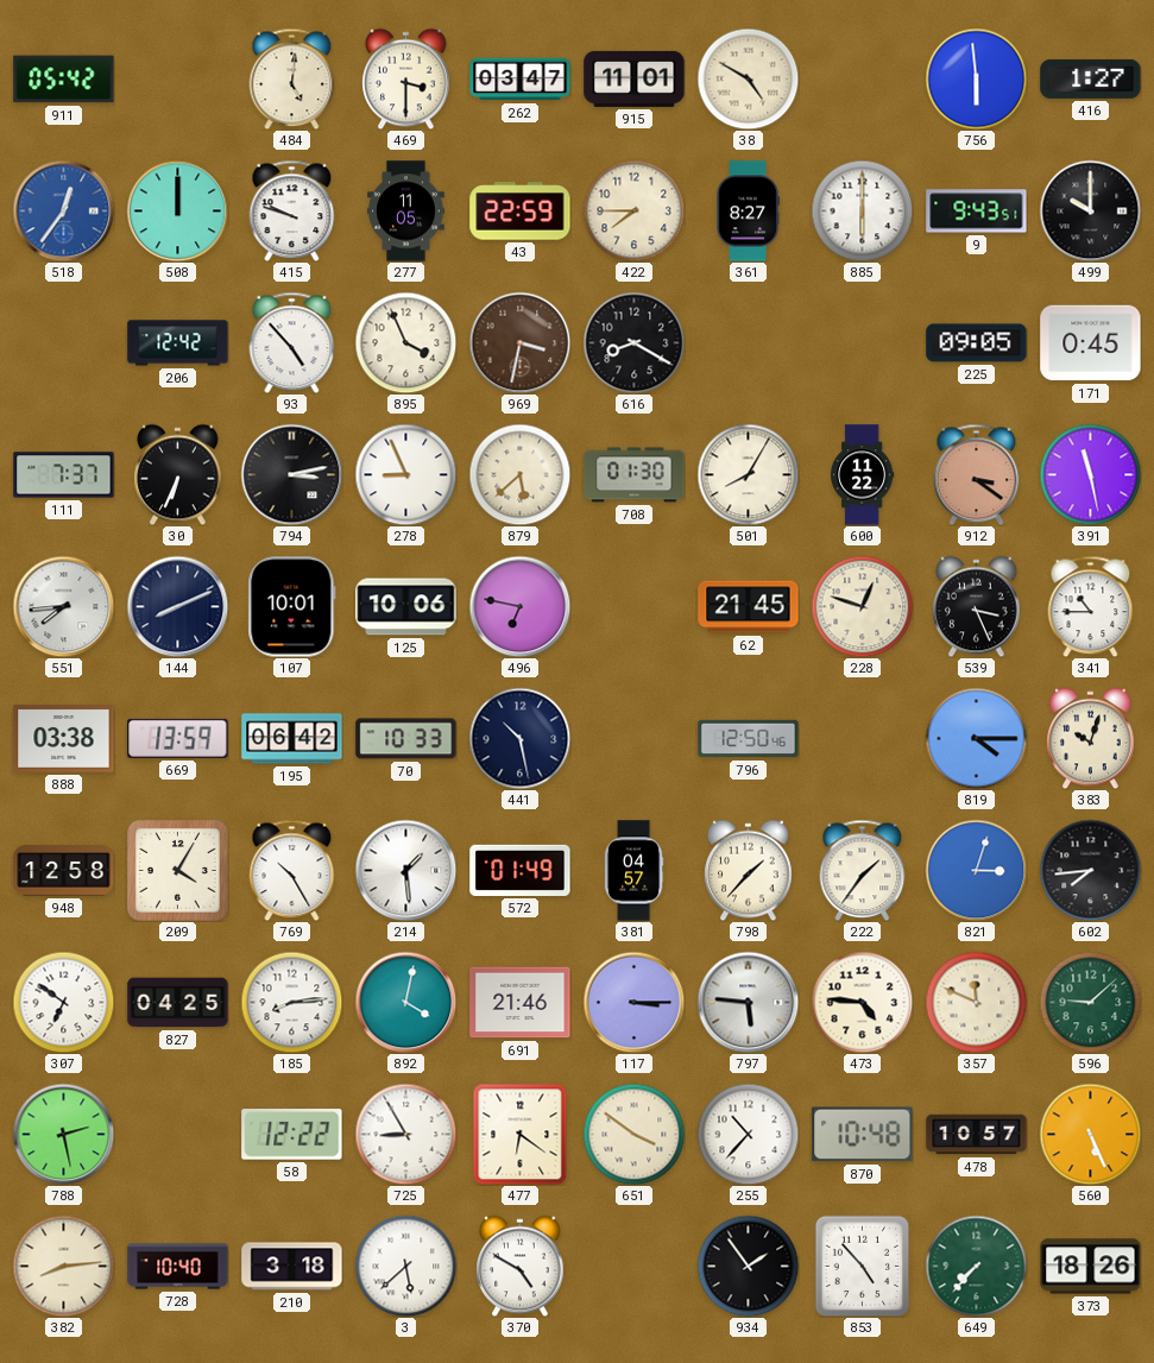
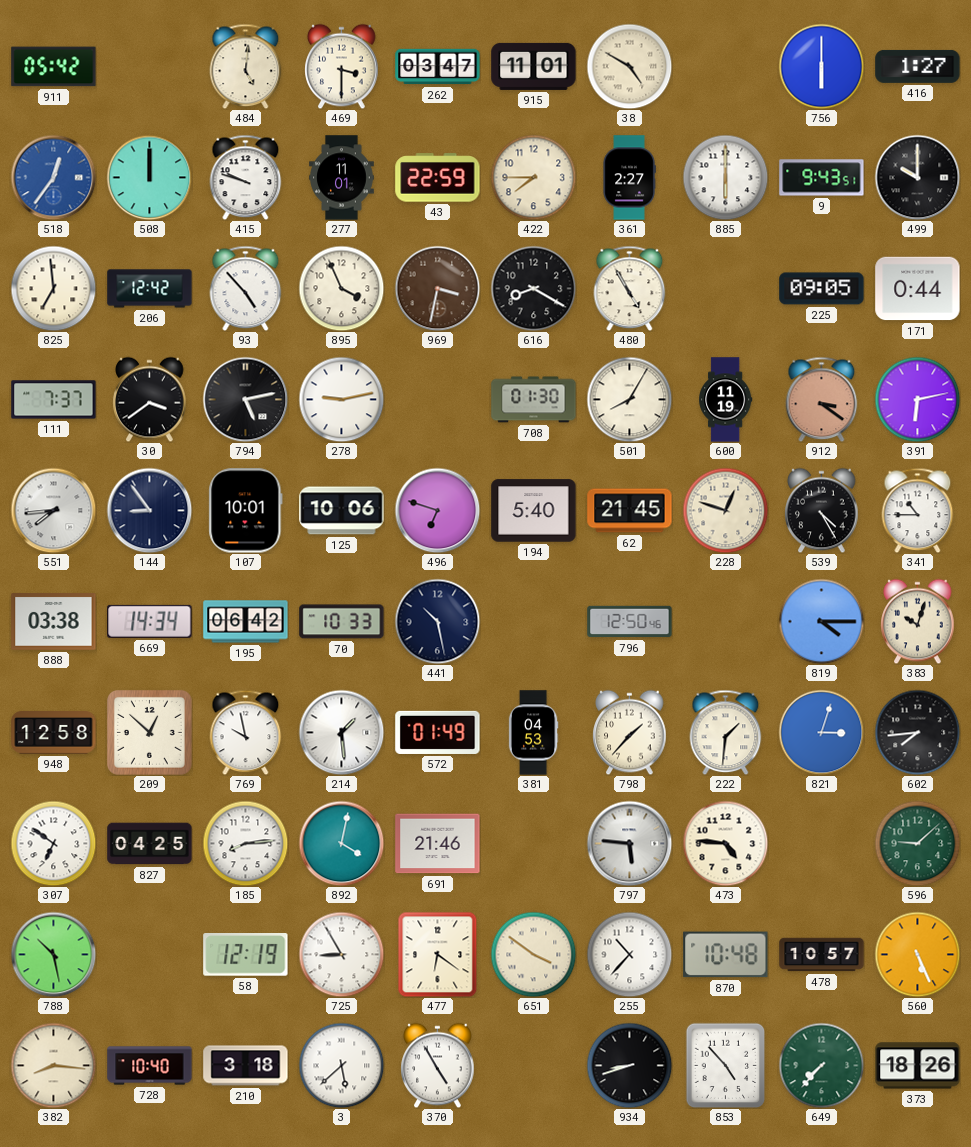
756: 5:59 -> 6:00 (821, 66)
277: 11:05 -> 11:01 (342, 178)
361: 8:27 -> 2:27 (629, 178)
825: none -> 6:59 (53, 288)
480: none -> 4:55 (630, 288)
171: 0:45 -> 0:44 (918, 289)
30: 6:34 -> 3:39 (150, 399)
794: 3:13 -> 5:13 (245, 399)
278: 8:56 -> 9:13 (341, 399)
879: 5:38 -> none (519, 474)
600: 11:22 -> 11:19 (726, 400)
391: 11:28 -> 6:13 (917, 399)
144: 8:11 -> 8:54 (149, 510)
496: 6:47 -> 6:48 (437, 510)
194: none -> 5:40 (534, 511)
539: 3:26 -> 4:25 (822, 510)
669: 13:59 -> 14:34 (150, 621)
209: 4:05 -> 12:52 (149, 732)
769: 10:25 -> 9:58 (246, 732)
381: 04:57 -> 04:53 (533, 733)
222: 1:36 -> 1:31 (726, 732)
117: 3:15 -> none (633, 1002)
357: 11:49 -> none (976, 1002)
788: 2:28 -> 10:28 (53, 954)
58: 12:22 -> 12:19 (246, 955)
382: 8:14 -> 8:16 (53, 1065)
370: 4:50 -> 4:55 (438, 1065)
934: 1:54 -> 8:42 (629, 1065)
